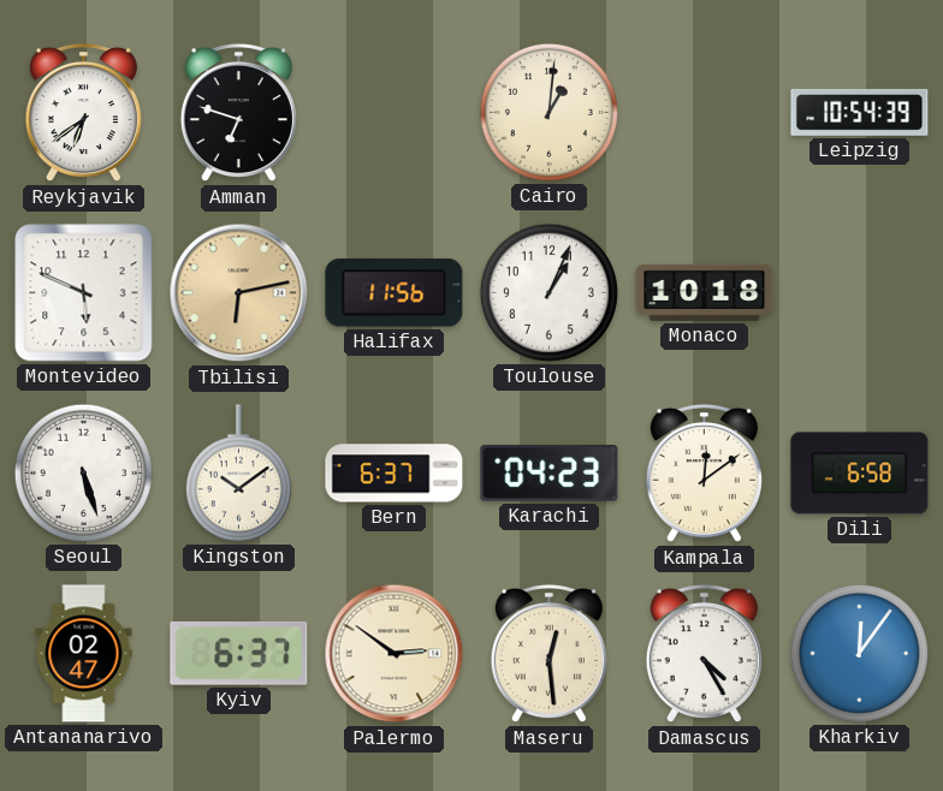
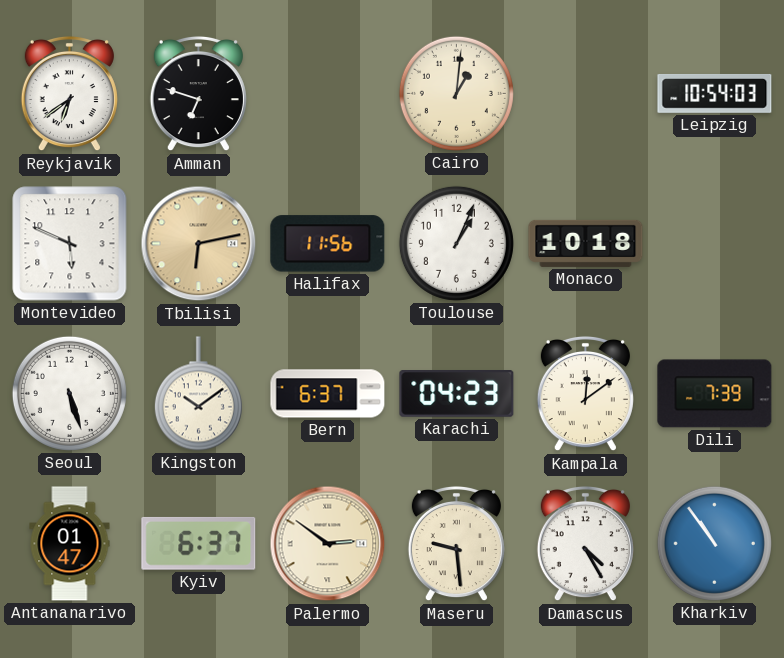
Leipzig: 10:54:39 -> 10:54:03 (715, 93)
Dili: 6:58 -> 7:39 (715, 394)
Antananarivo: 02:47 -> 01:47 (70, 544)
Maseru: 12:29 -> 9:29 (456, 544)
Kharkiv: 12:06 -> 10:54 (714, 543)
